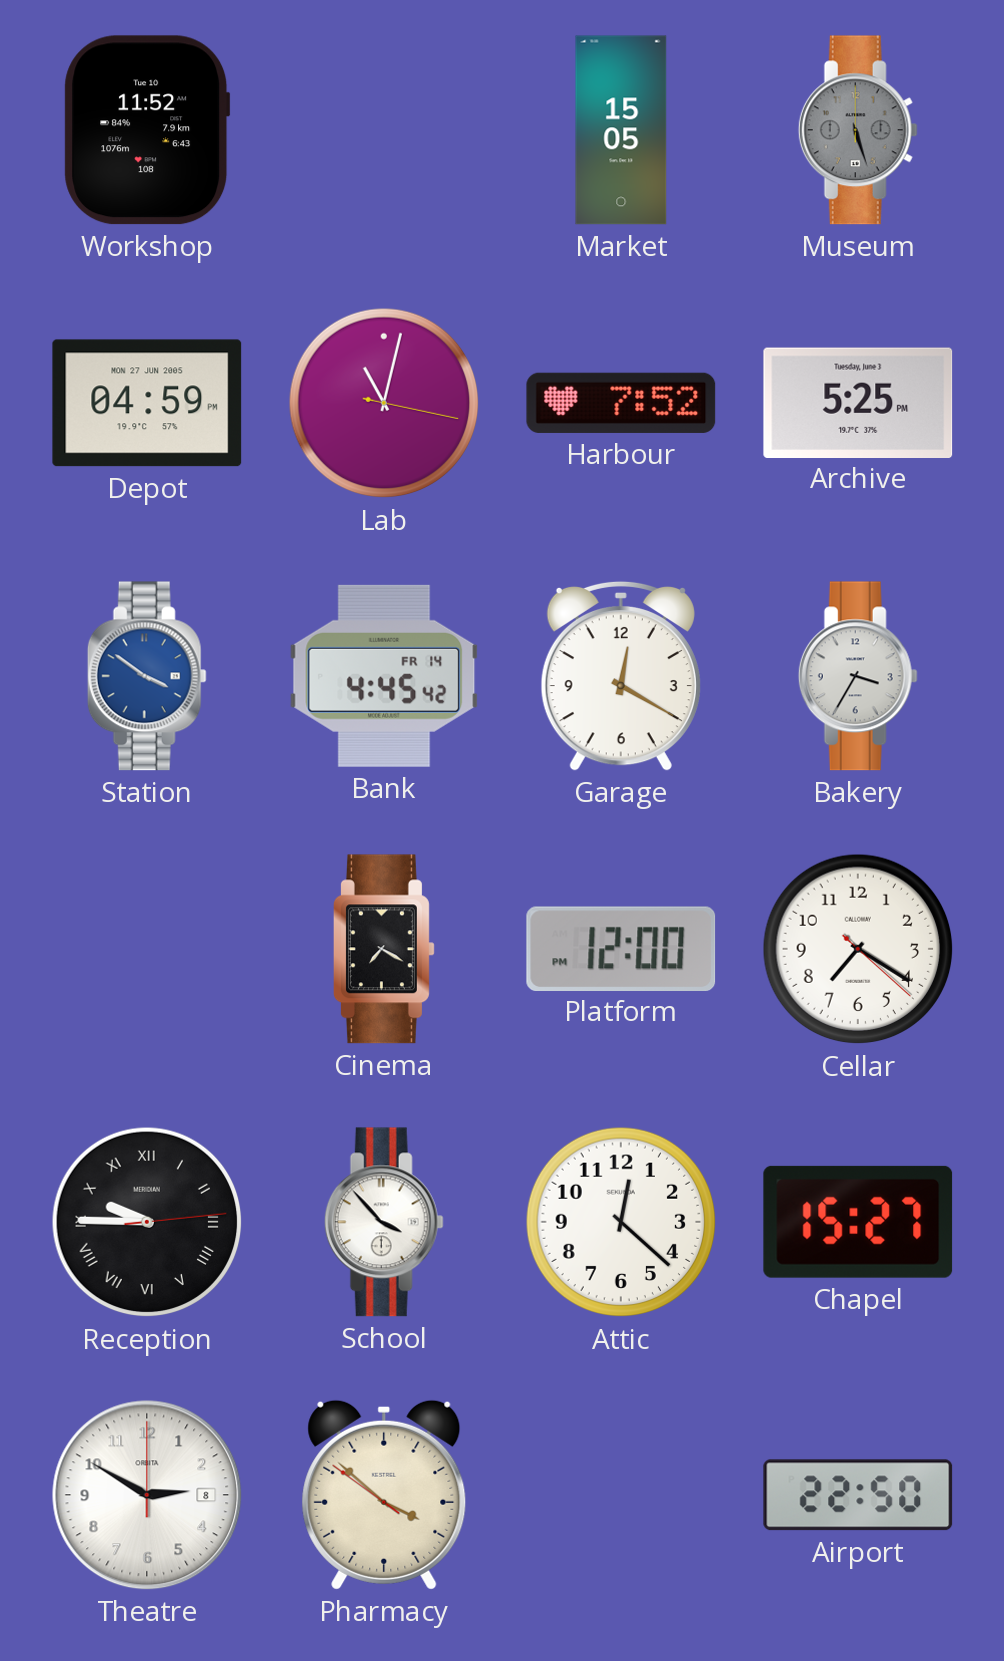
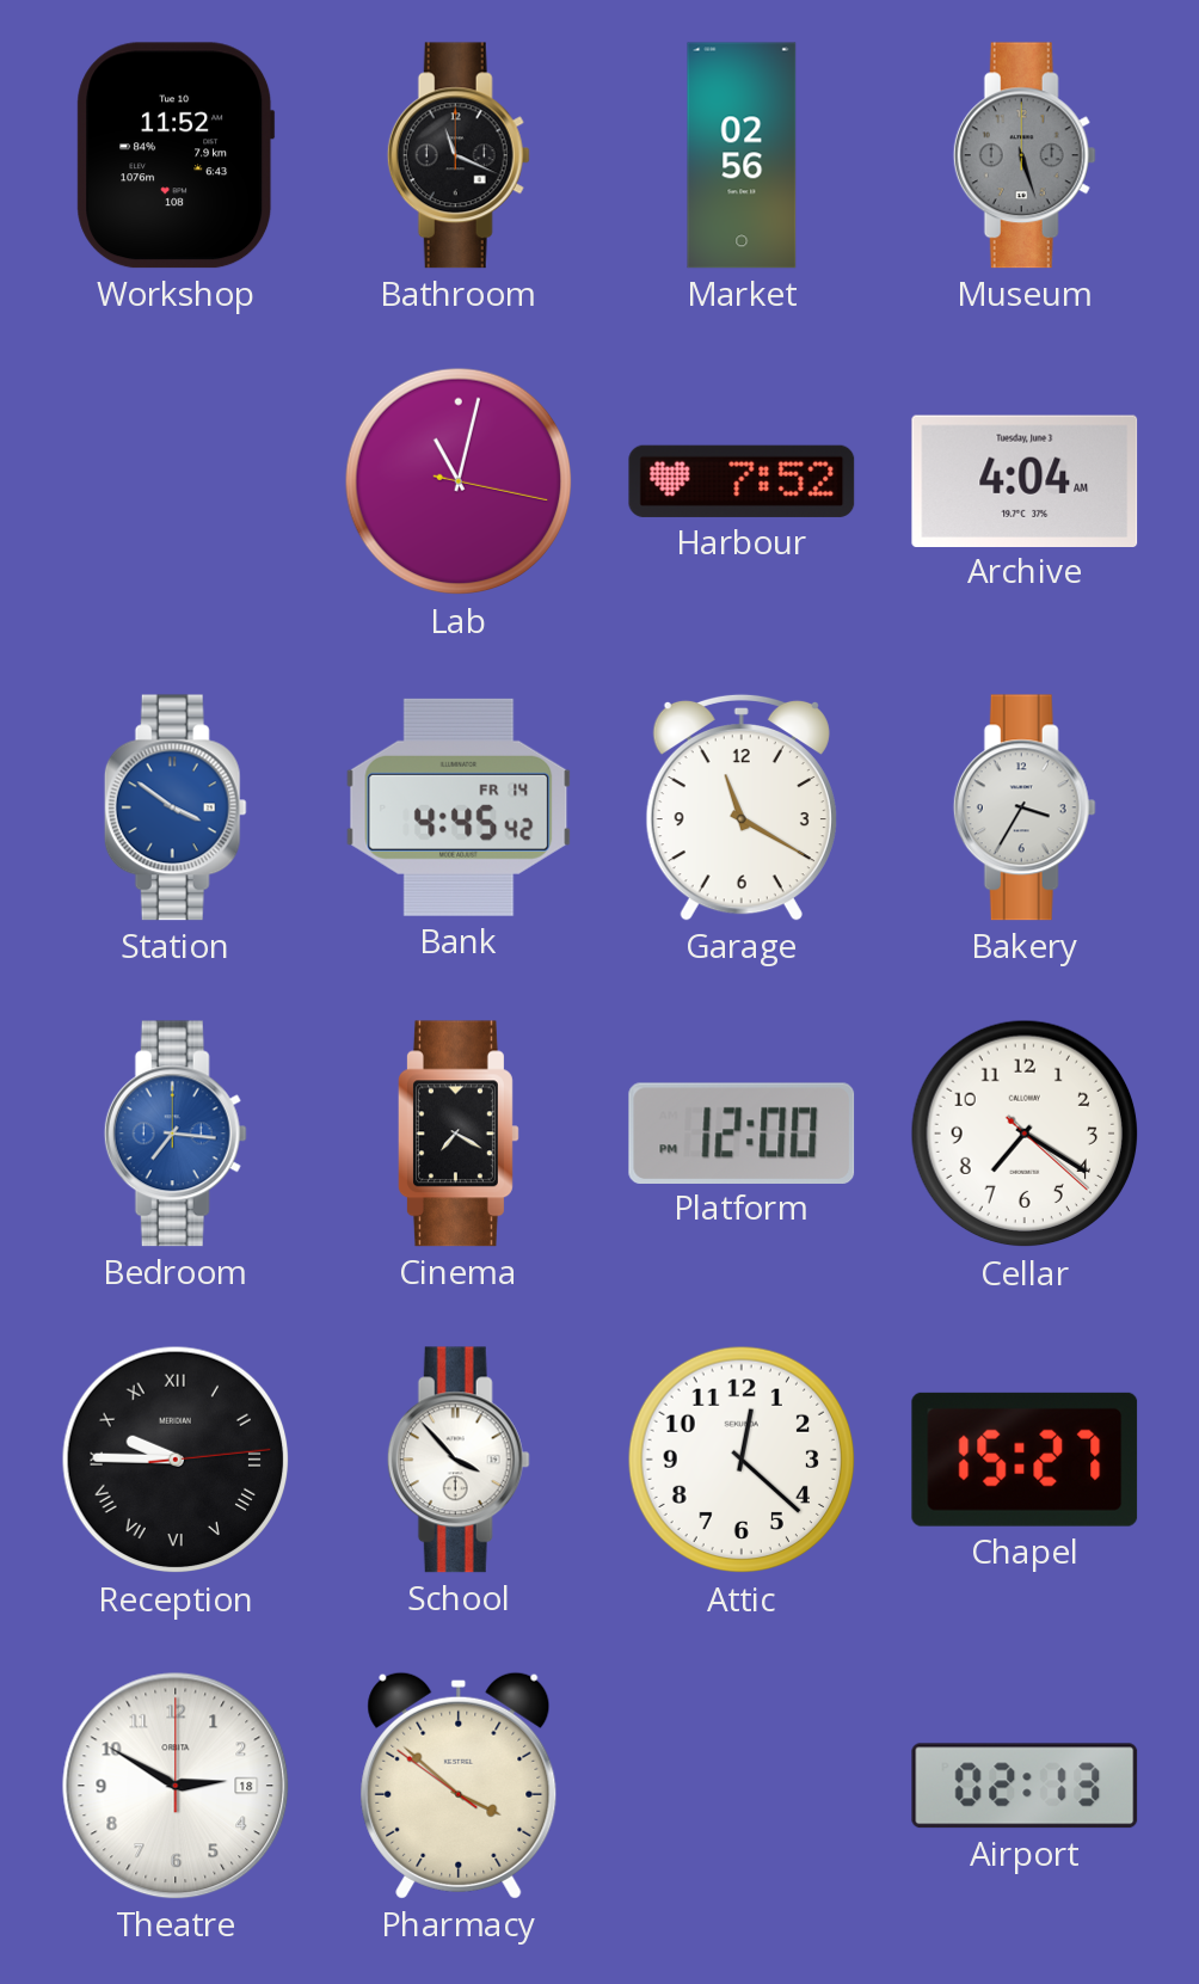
Bathroom: none -> 11:19 (459, 155)
Market: 15:05 -> 02:56 (742, 155)
Depot: 04:59 -> none (147, 403)
Archive: 5:25 -> 4:04 (1025, 480)
Garage: 12:20 -> 11:20 (742, 807)
Bedroom: none -> 7:16 (176, 1134)
Theatre date: 8 -> 18 (176, 1786)
Airport: 22:50 -> 02:13 (1025, 1786)
